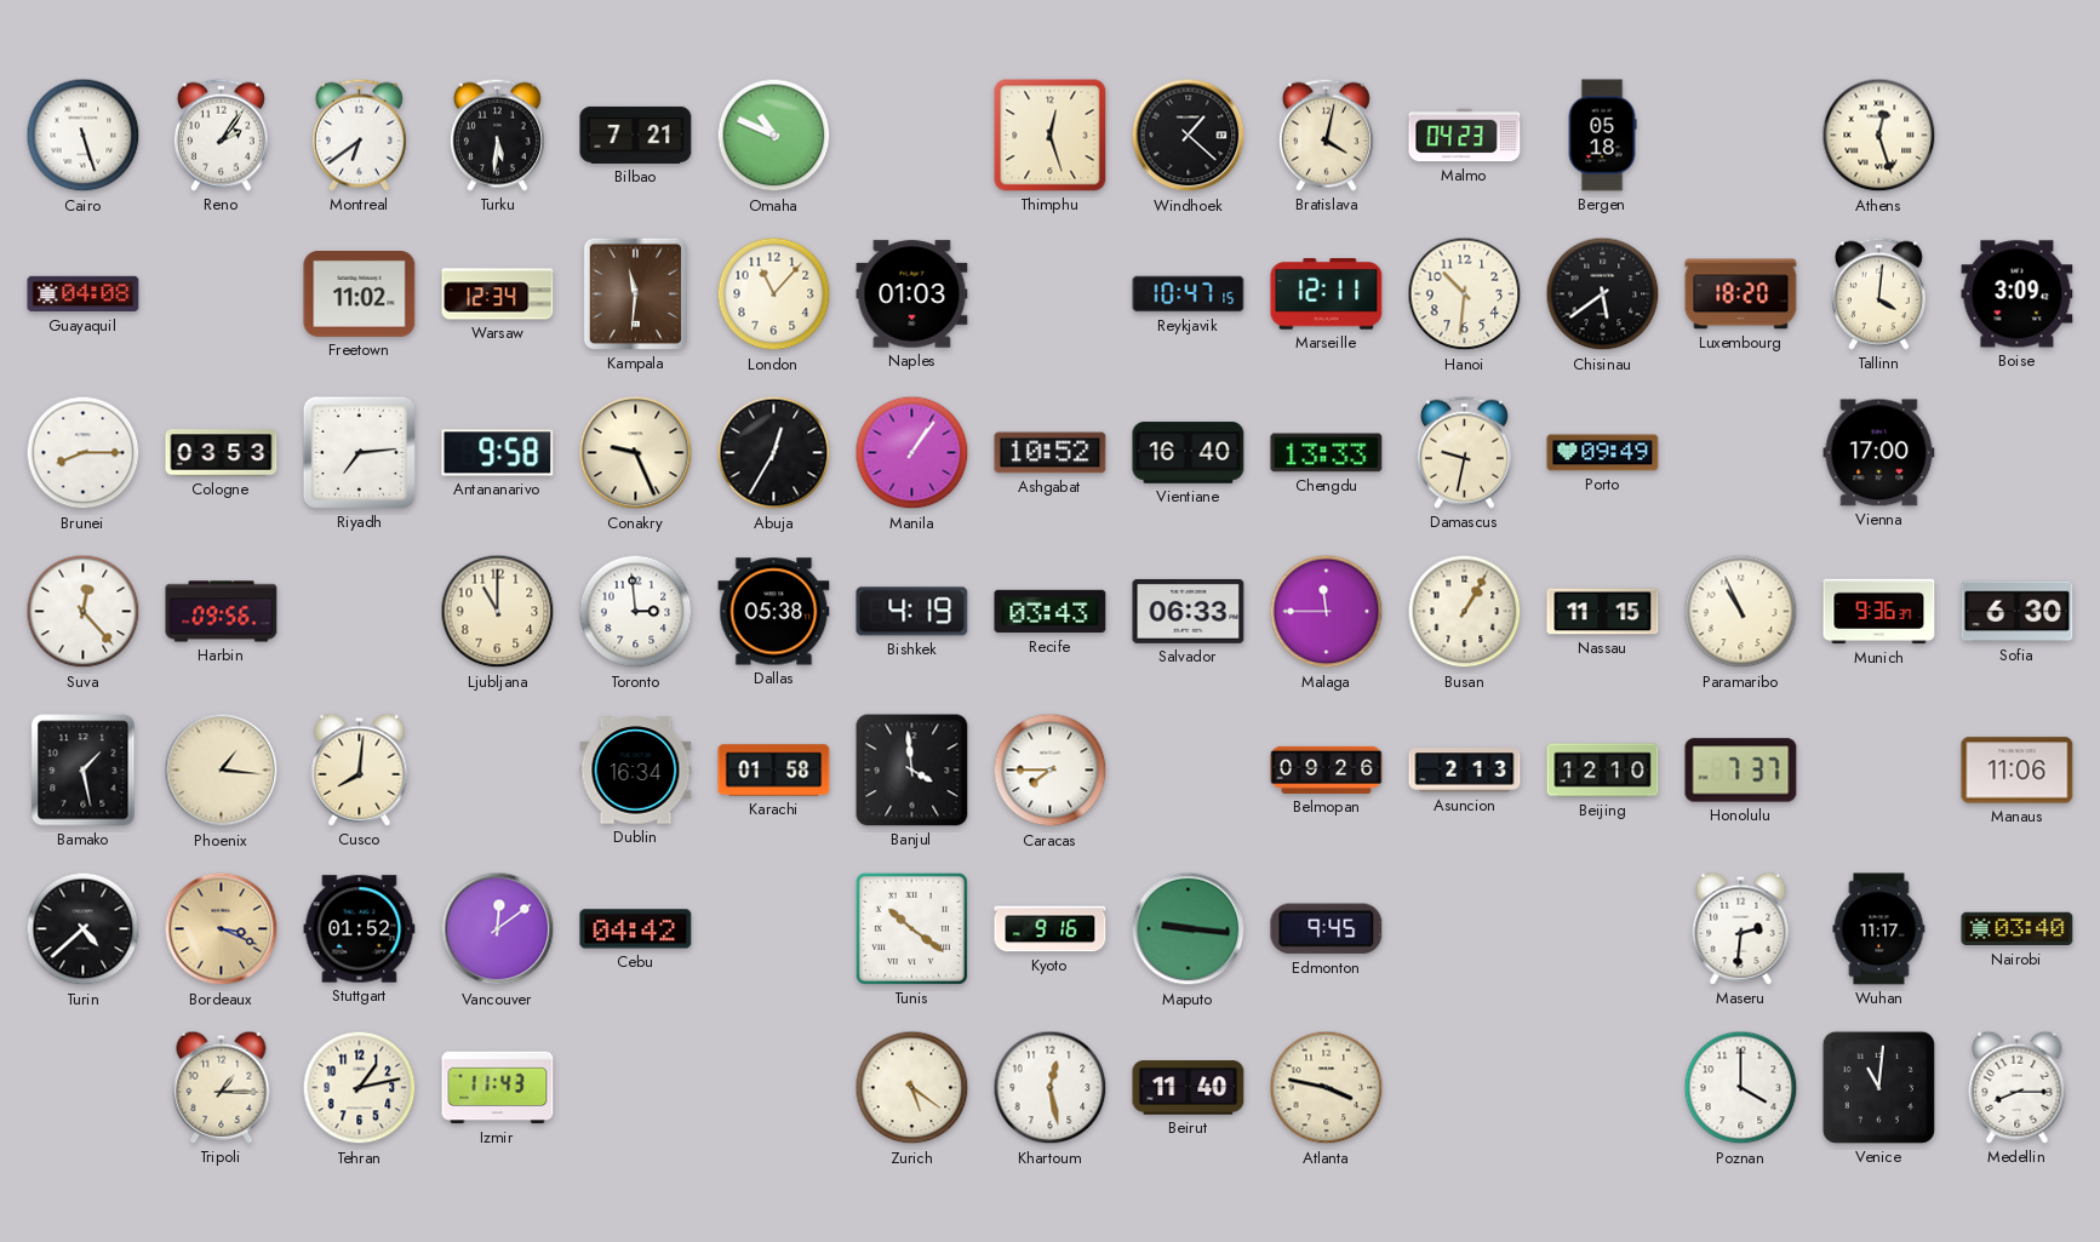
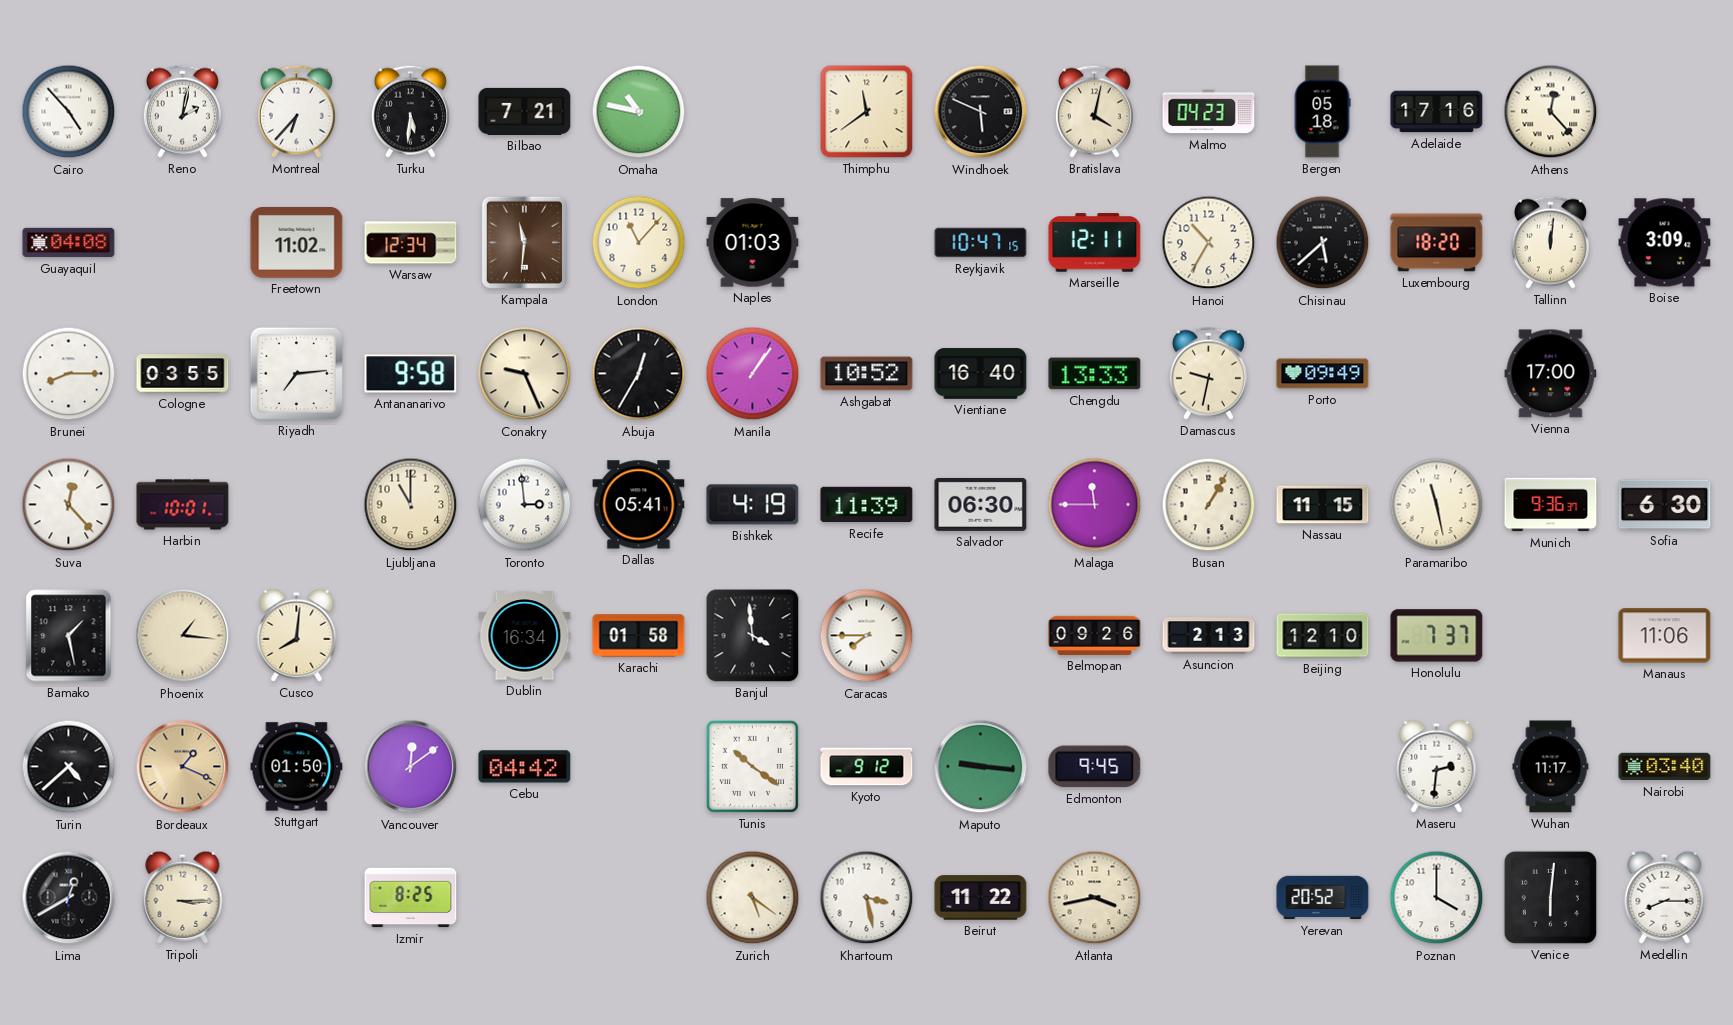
Cairo: 5:27 -> 4:53 (69, 112)
Reno: 2:06 -> 2:02 (182, 111)
Montreal: 6:39 -> 6:37 (296, 111)
Omaha: 10:49 -> 10:47 (639, 112)
Thimphu: 12:27 -> 11:39 (867, 112)
Windhoek: 1:22 -> 5:49 (981, 112)
Adelaide: none -> 17:16 (1437, 112)
Athens: 12:27 -> 12:23 (1551, 112)
Hanoi: 10:31 -> 10:35 (1209, 243)
Chisinau: 5:39 -> 5:38 (1323, 243)
Tallinn: 4:01 -> 12:01 (1550, 242)
Cologne: 03:53 -> 03:55 (183, 374)
Harbin: 09:56 -> 10:01 (183, 505)
Dallas: 05:38 -> 05:41 (639, 505)
Recife: 03:43 -> 11:39 (867, 505)
Salvador: 06:33 -> 06:30 (981, 504)
Paramaribo: 10:56 -> 11:28 (1437, 505)
Bordeaux: 3:19 -> 1:19 (183, 767)
Stuttgart: 01:52 -> 01:50 (297, 767)
Kyoto: 9:16 -> 9:12 (867, 767)
Lima: none -> 12:40 (69, 898)
Tripoli: 1:15 -> 3:15 (183, 897)
Tehran: 1:13 -> none (360, 1088)
Izmir: 11:43 -> 8:25 (411, 898)
Khartoum: 12:28 -> 3:28 (867, 898)
Beirut: 11:40 -> 11:22 (981, 898)
Atlanta: 3:47 -> 3:43 (1095, 898)
Yerevan: none -> 20:52 (1323, 898)
Venice: 11:01 -> 6:01 (1550, 897)
